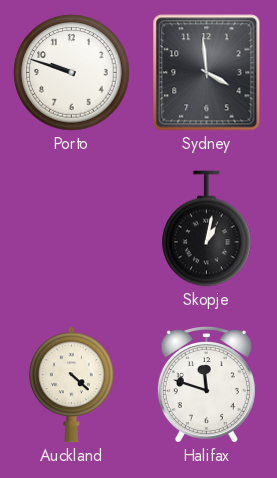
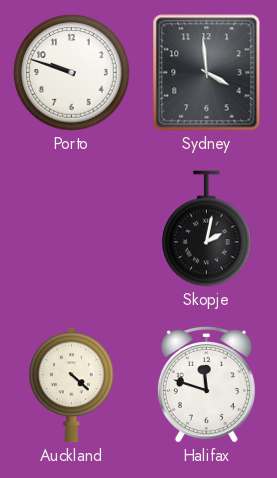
Skopje: 1:02 -> 2:02 (207, 229)
